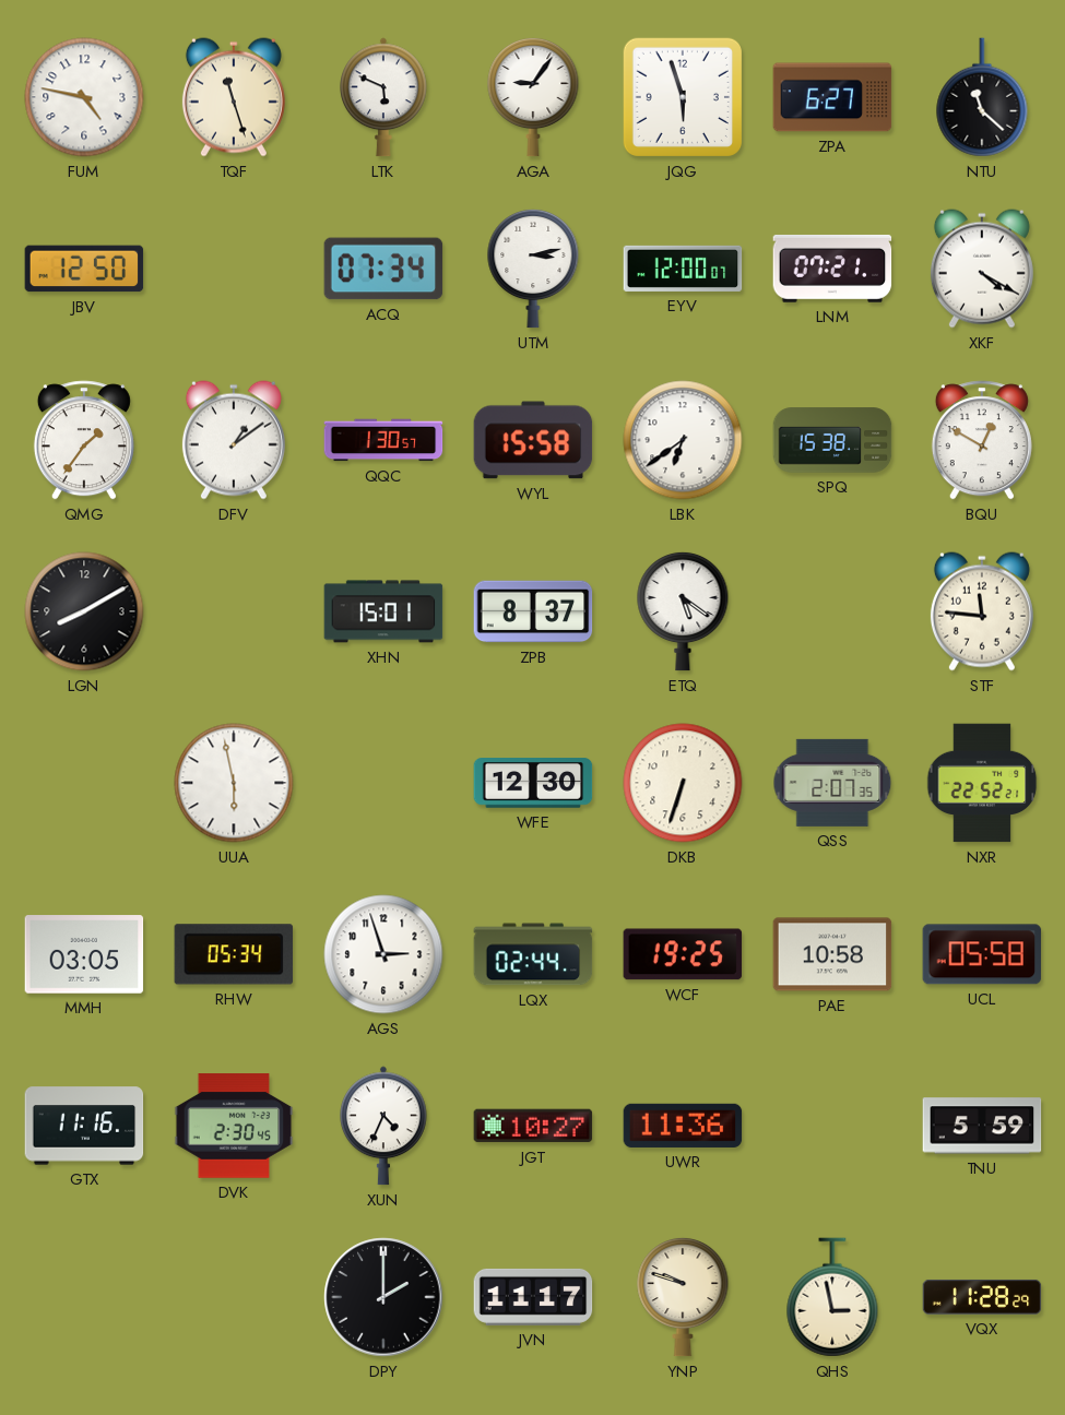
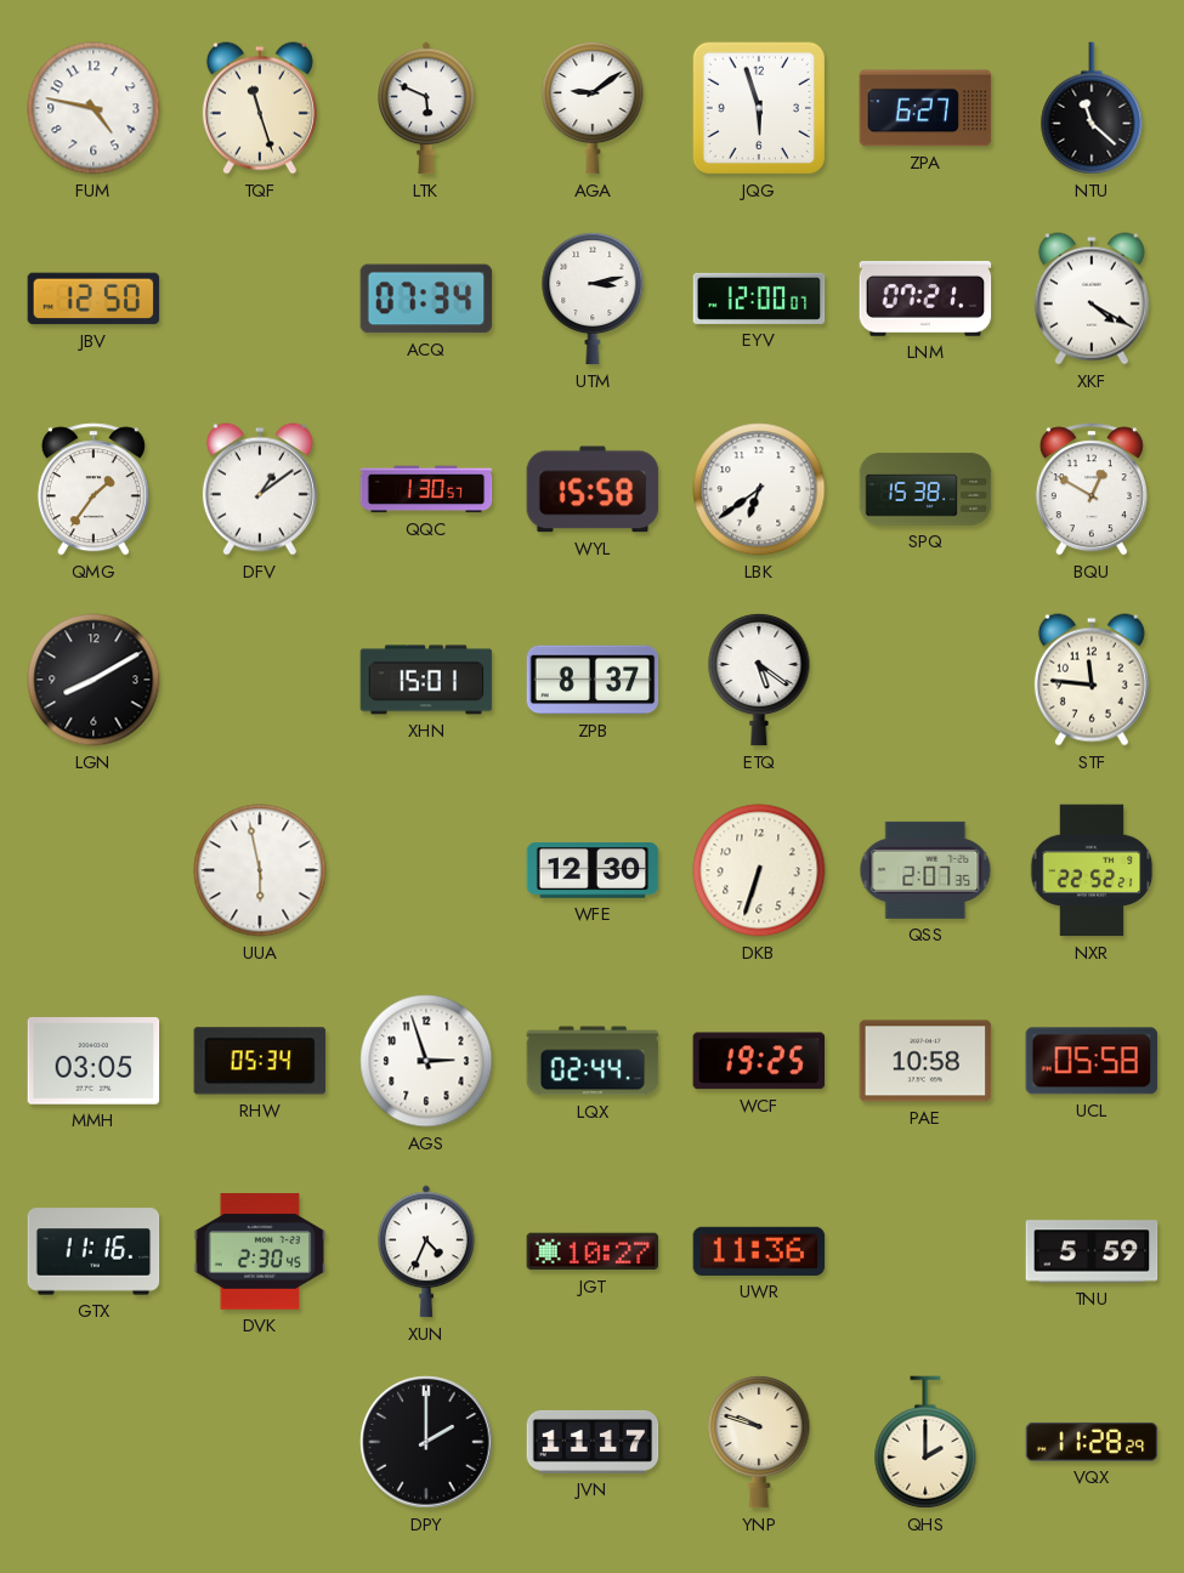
AGA: 9:06 -> 9:09 (593, 108)
QHS: 2:58 -> 2:00 (925, 1442)
